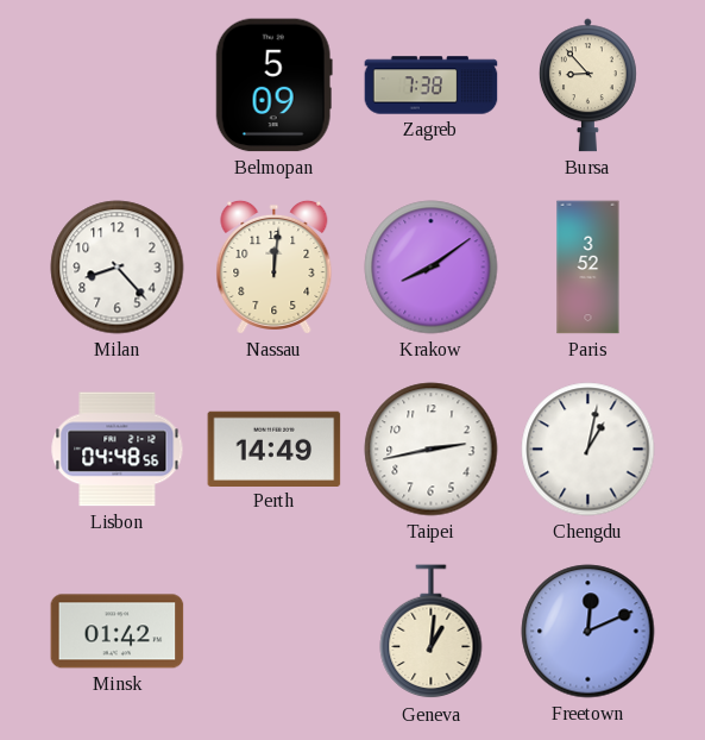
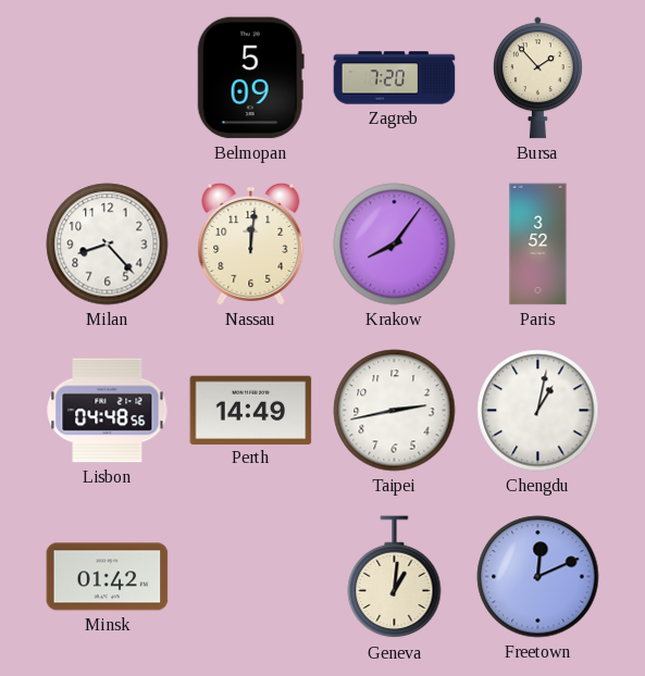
Zagreb: 7:38 -> 7:20 (395, 78)
Bursa: 8:53 -> 1:53 (537, 78)
Krakow: 8:09 -> 8:06 (395, 245)
